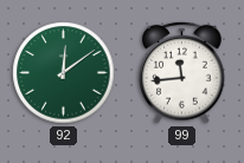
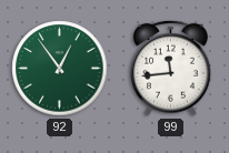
92: 12:09 -> 12:54 (60, 69)
